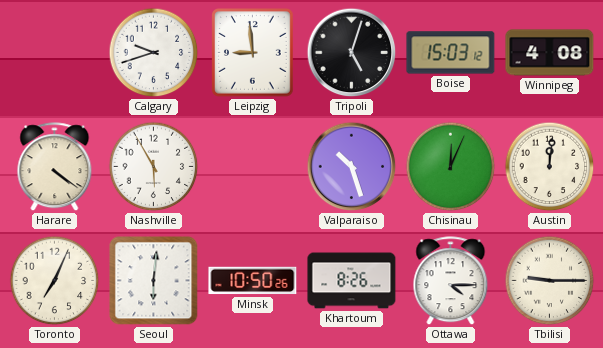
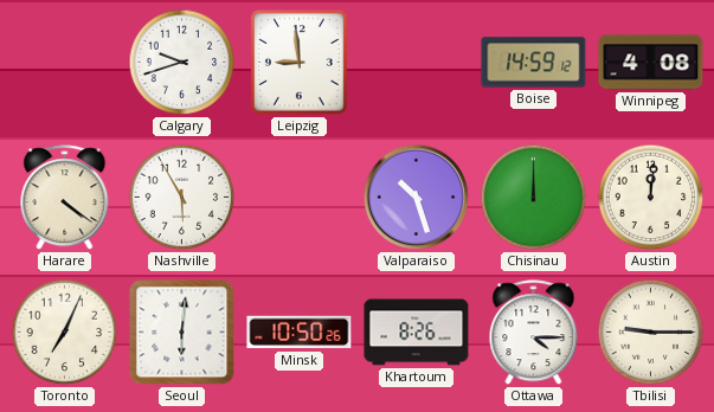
Tripoli: 5:03 -> none (352, 53)
Boise: 15:03 -> 14:59 (534, 63)
Chisinau: 12:04 -> 12:00 (534, 198)
